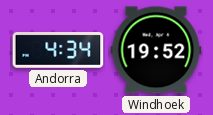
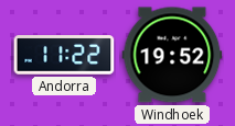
Andorra: 4:34 -> 11:22 (64, 55)
